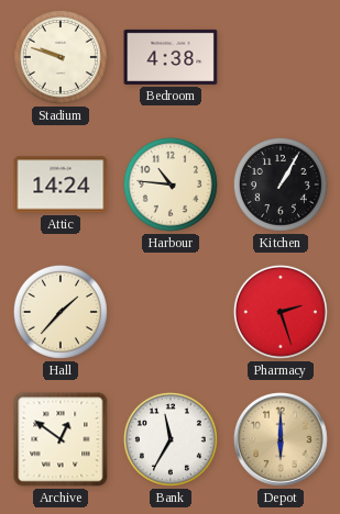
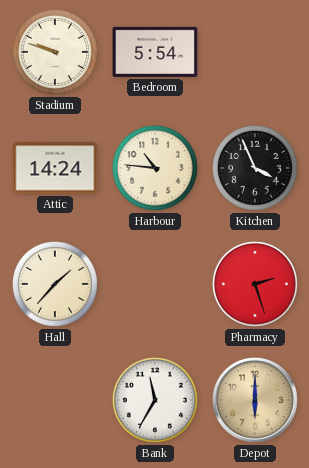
Bedroom: 4:38 -> 5:54 (155, 52)
Kitchen: 1:05 -> 3:56 (255, 168)
Archive: 12:51 -> none (61, 439)
